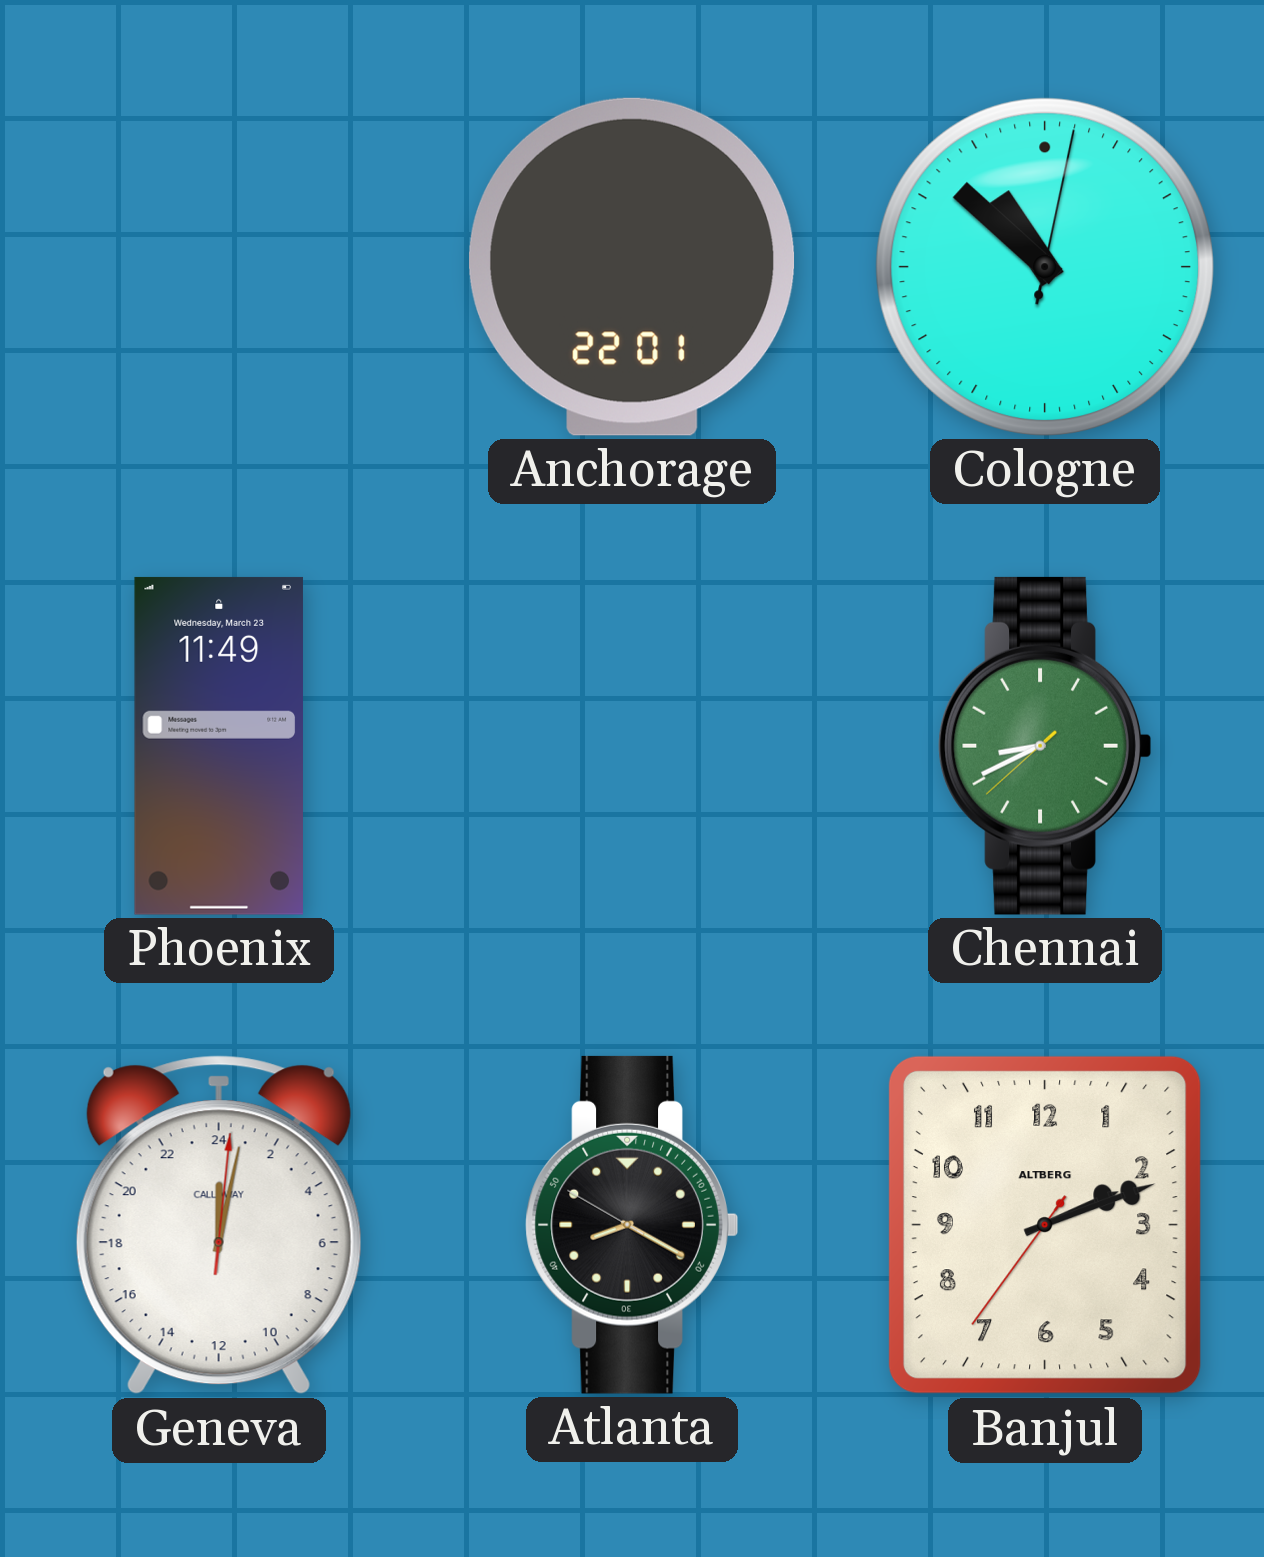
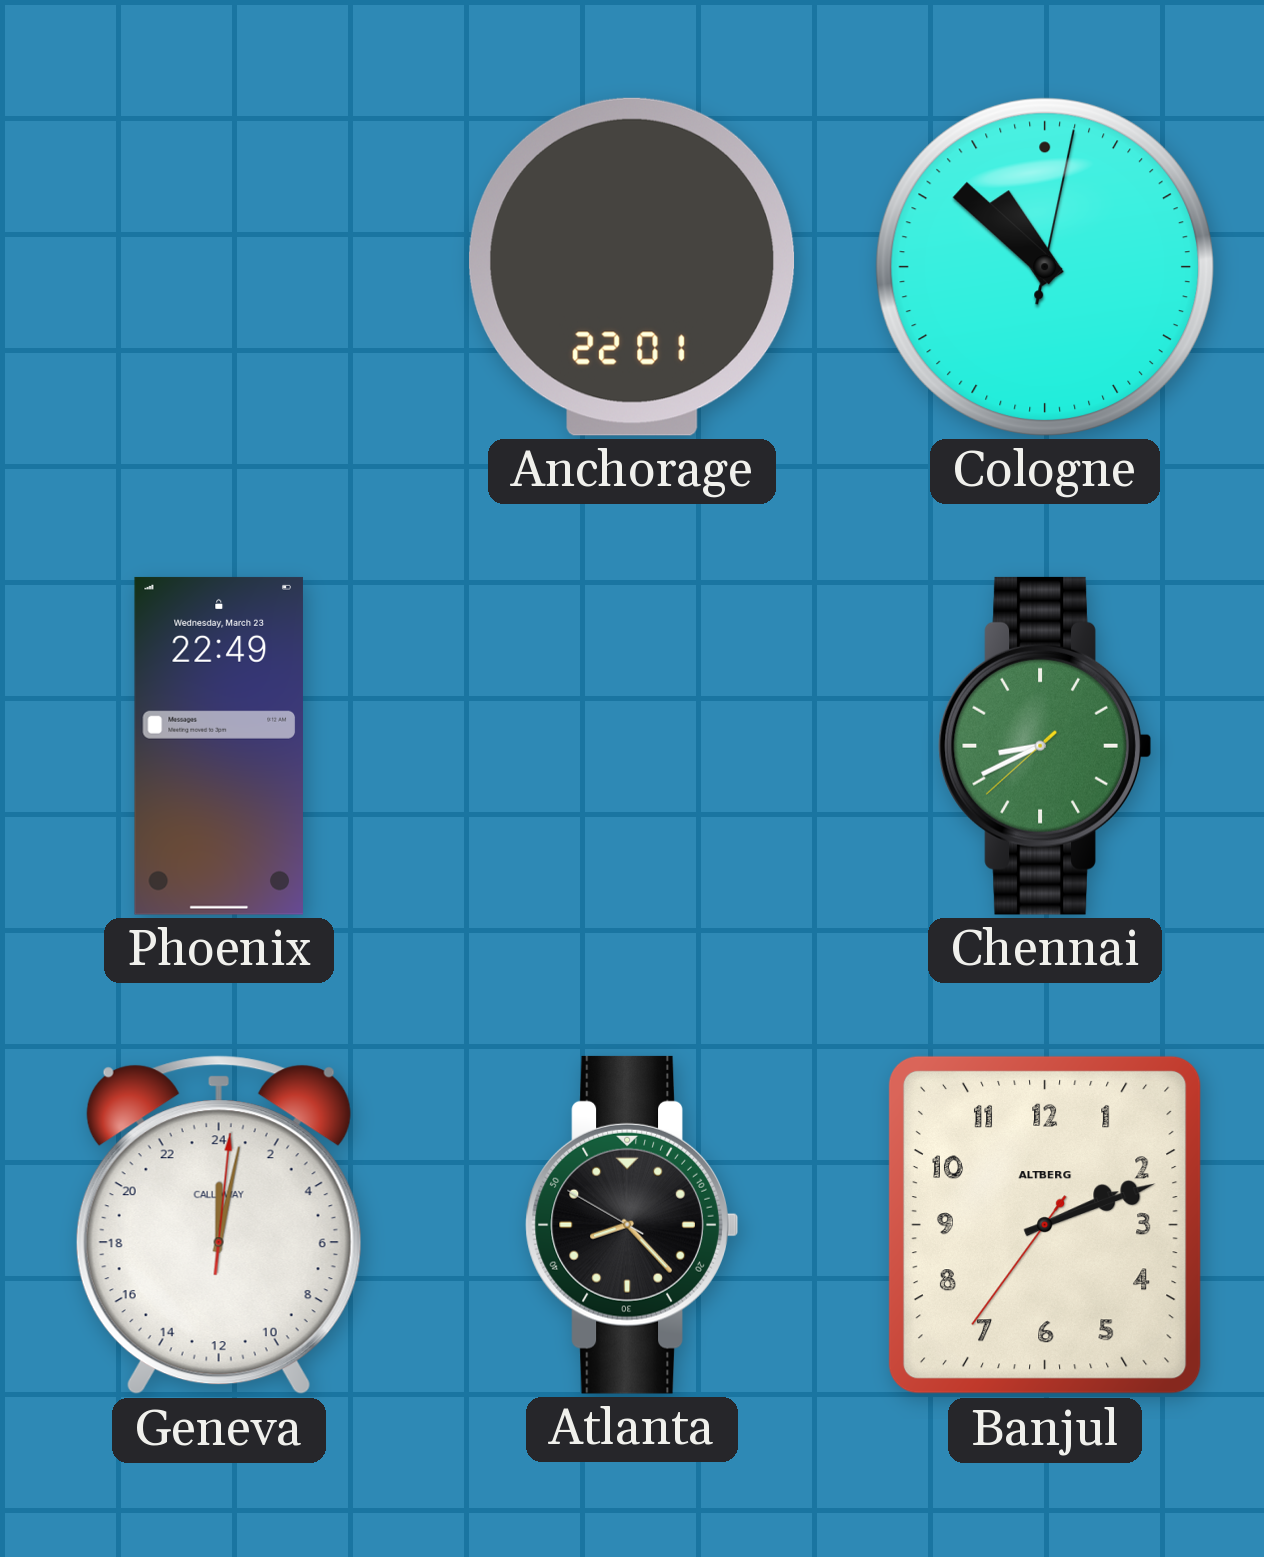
Phoenix: 11:49 -> 22:49 (219, 746)
Atlanta: 8:19 -> 8:22 (632, 1225)
